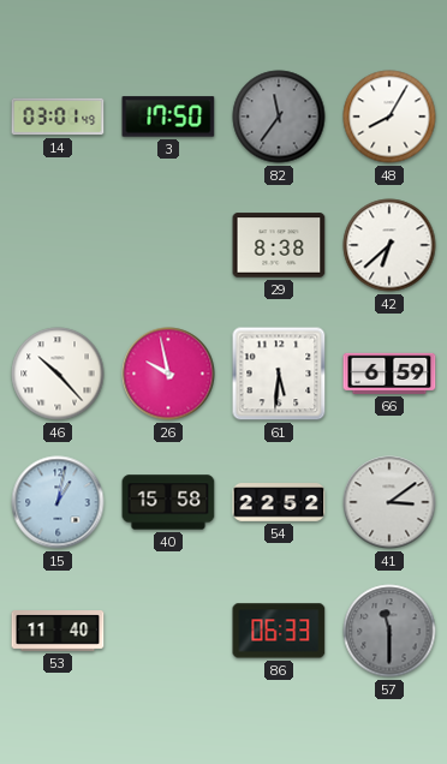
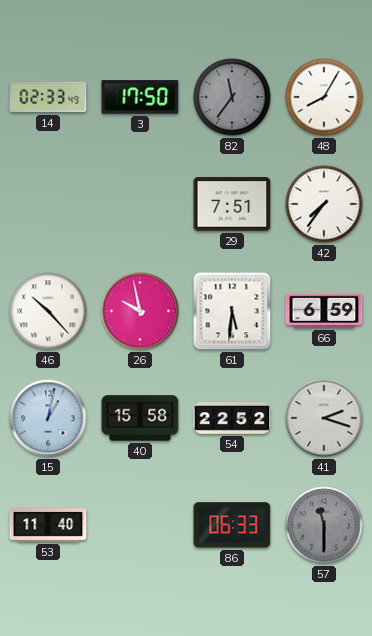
14: 03:01 -> 02:33 (48, 97)
29: 8:38 -> 7:51 (232, 204)
42: 6:38 -> 7:36 (324, 204)
41: 3:09 -> 2:18 (324, 418)
